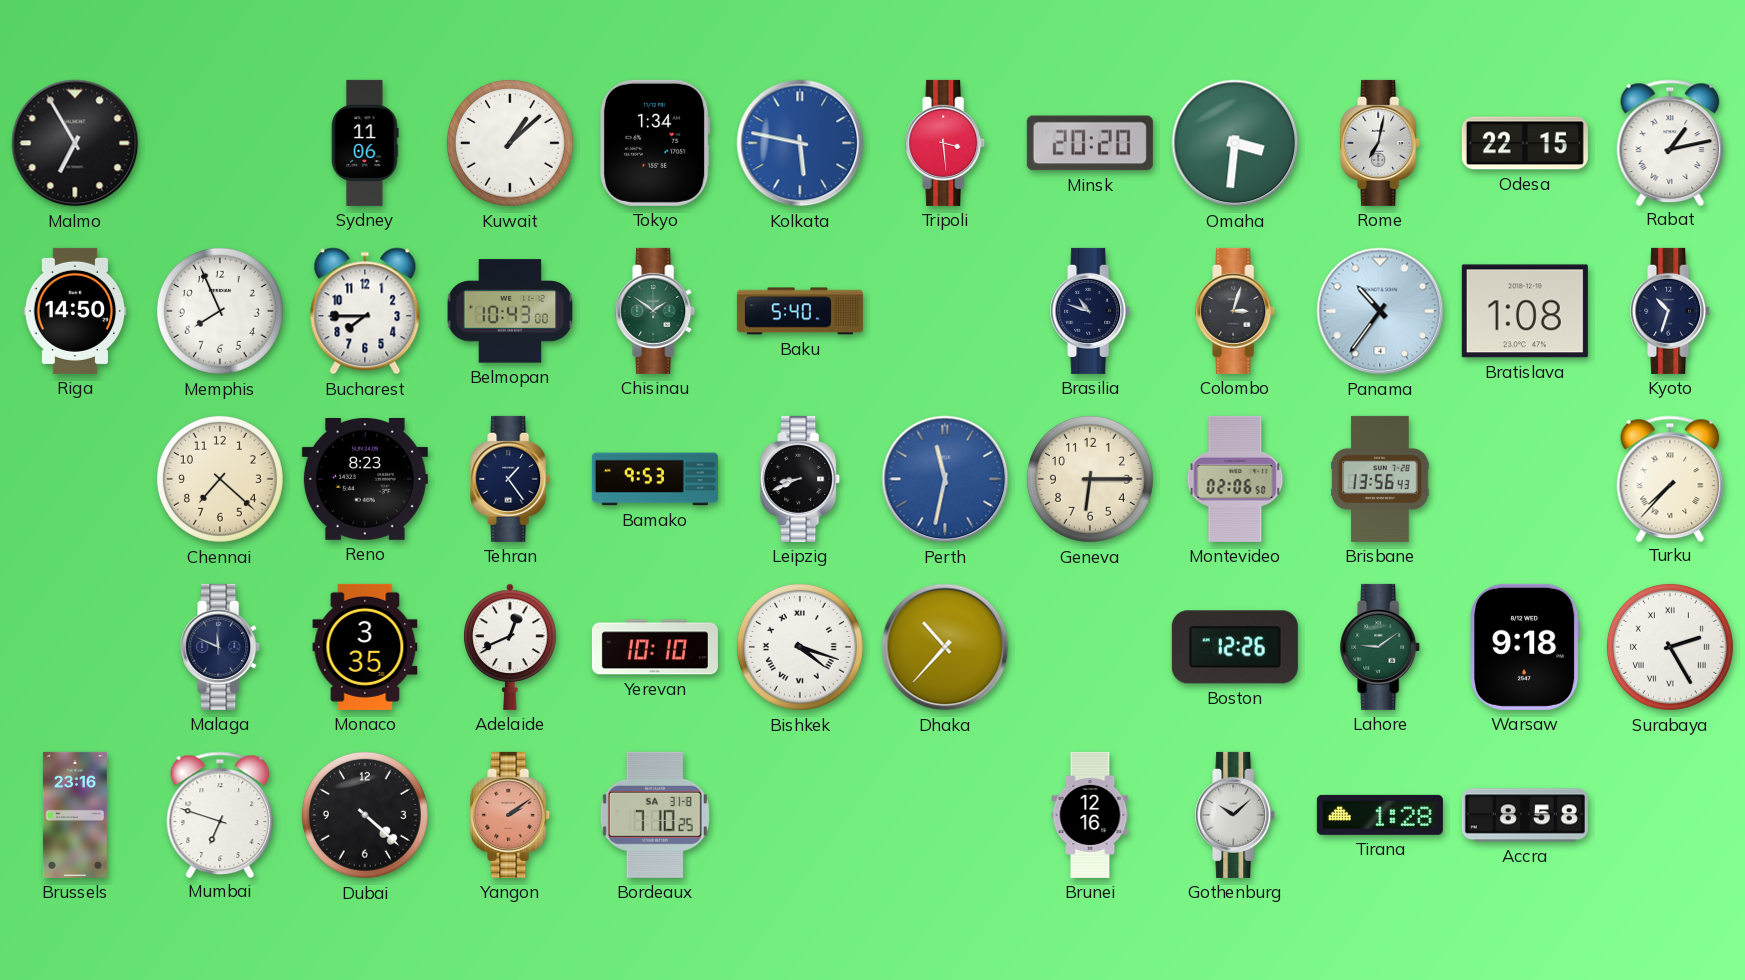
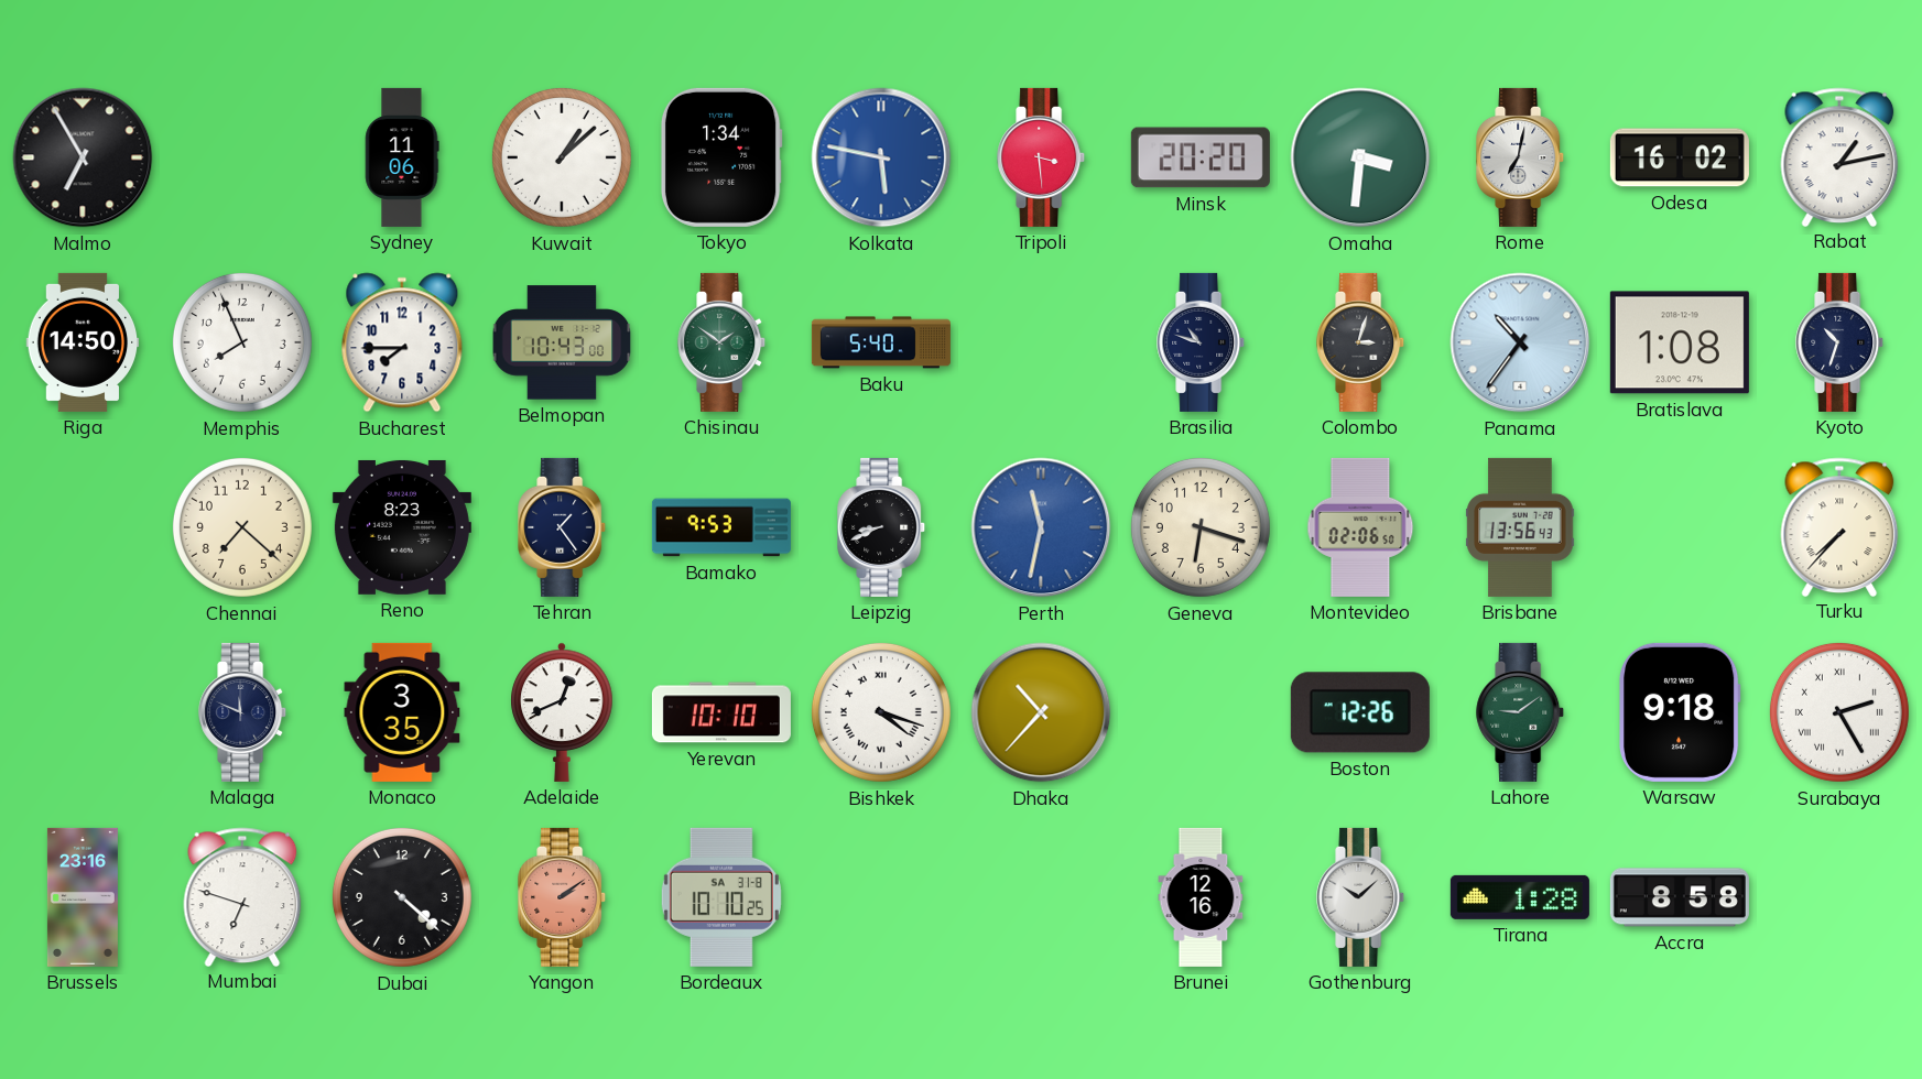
Odesa: 22:15 -> 16:02 (1680, 157)
Geneva: 6:15 -> 6:18 (1201, 527)
Bordeaux: 7:10 -> 10:10 (721, 897)
